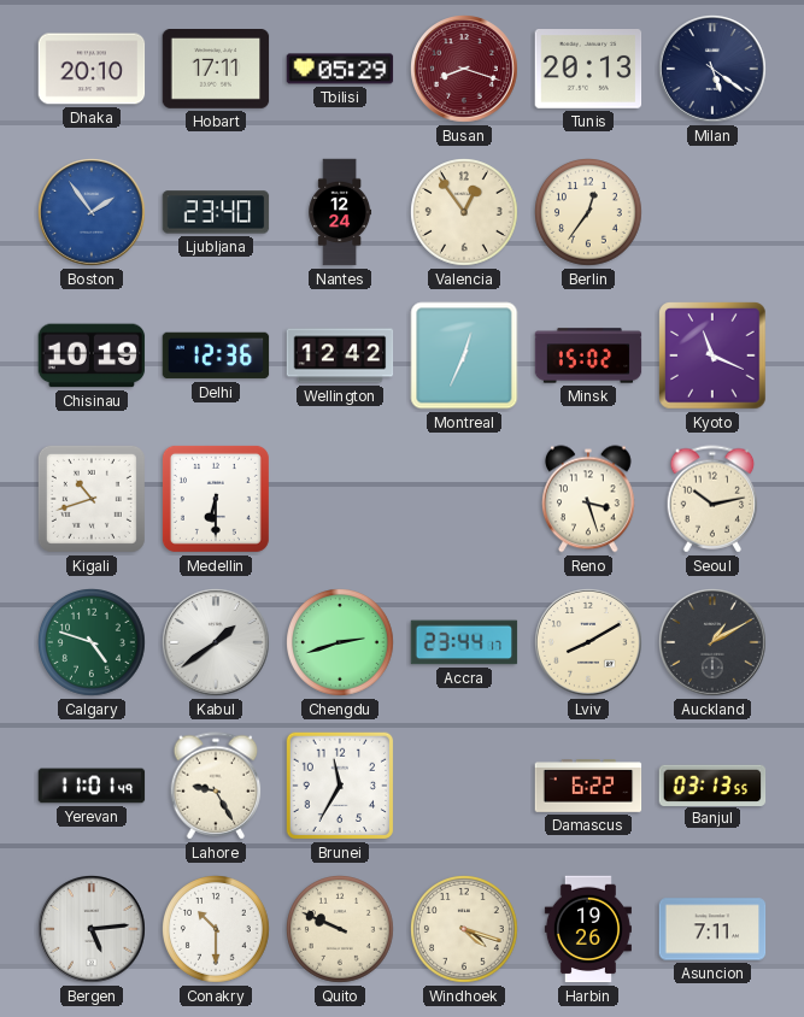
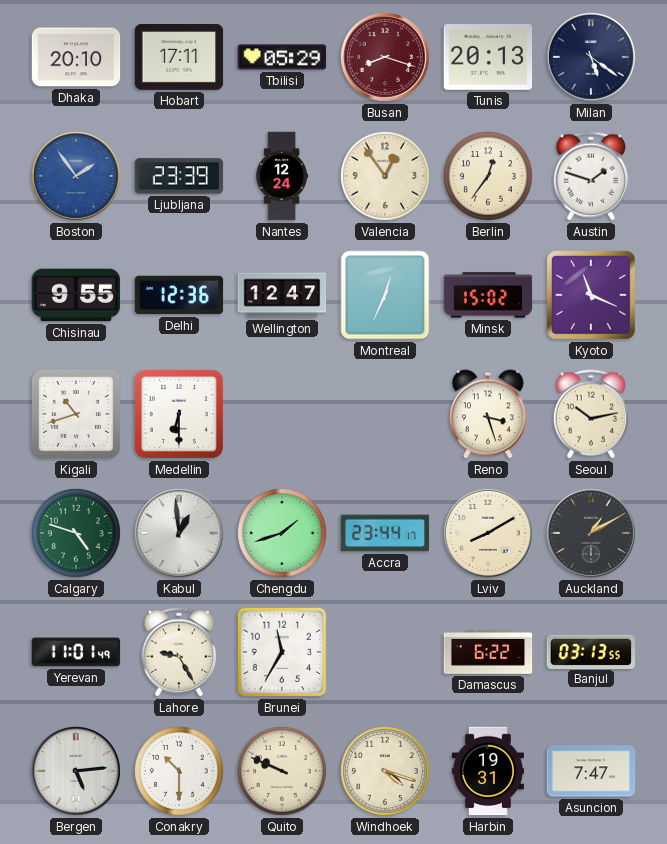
Ljubljana: 23:40 -> 23:39 (179, 176)
Austin: none -> 1:48 (591, 176)
Chisinau: 10:19 -> 9:55 (76, 295)
Wellington: 12:42 -> 12:47 (282, 295)
Kabul: 1:39 -> 12:59 (180, 534)
Chengdu: 2:42 -> 1:42 (283, 534)
Harbin: 19:26 -> 19:31 (488, 771)
Asuncion: 7:11 -> 7:47 (591, 771)
